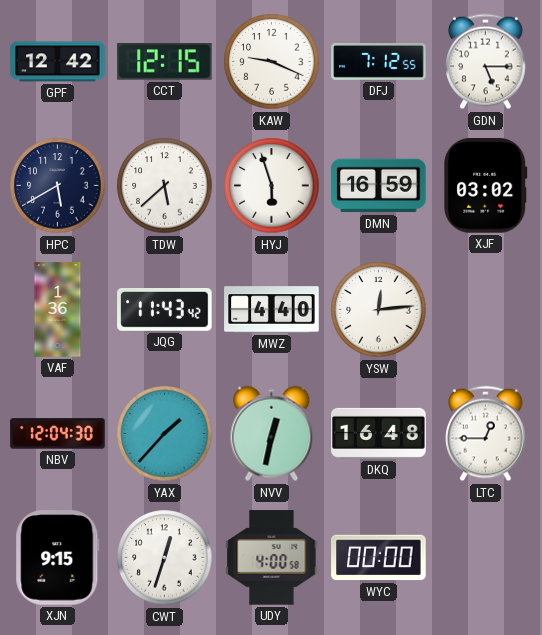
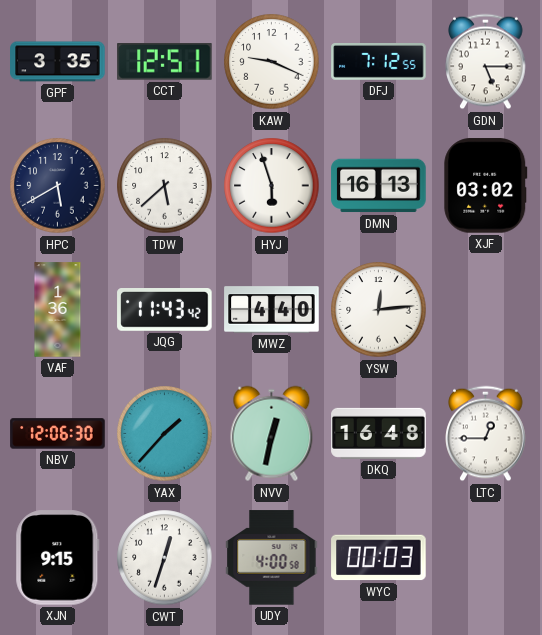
GPF: 12:42 -> 3:35 (58, 62)
CCT: 12:15 -> 12:51 (165, 62)
DMN: 16:59 -> 16:13 (379, 186)
NBV: 12:04 -> 12:06 (58, 434)
WYC: 00:00 -> 00:03 (379, 558)
